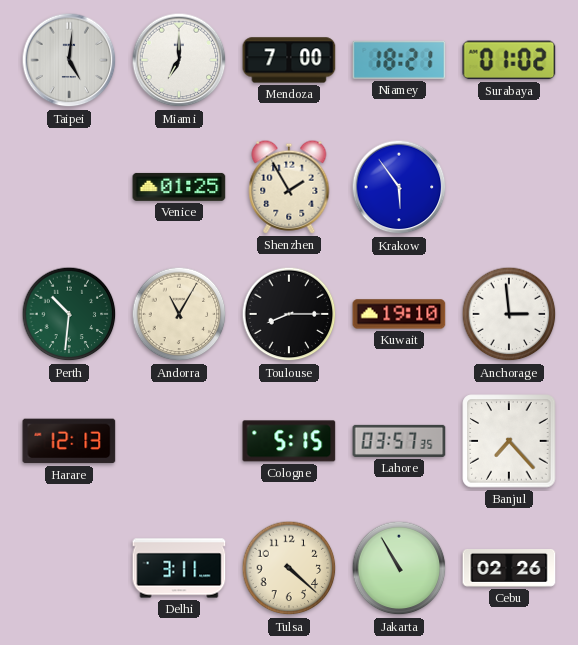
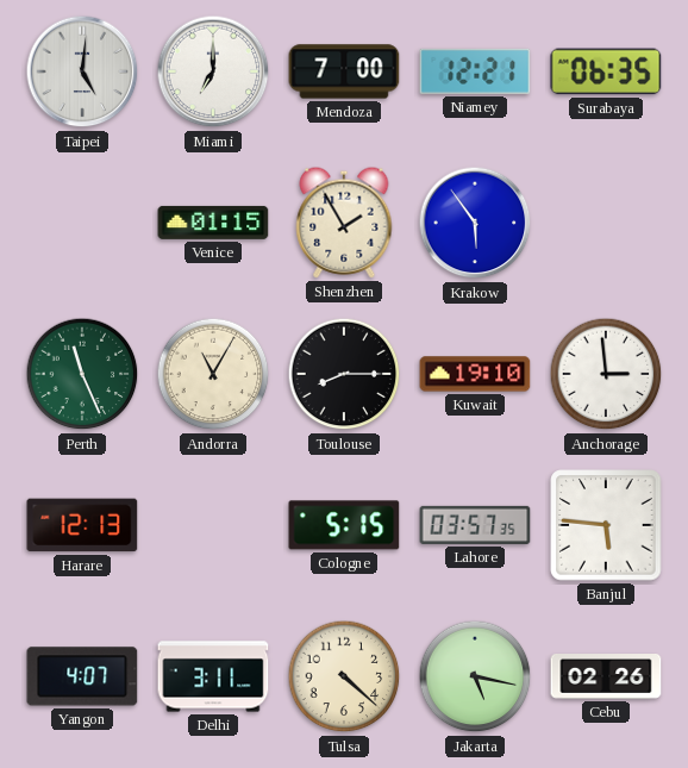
Niamey: 18:21 -> 12:21 (475, 71)
Surabaya: 01:02 -> 06:35 (606, 71)
Venice: 01:25 -> 01:15 (213, 223)
Perth: 10:31 -> 11:26 (82, 374)
Banjul: 7:23 -> 5:46 (606, 525)
Yangon: none -> 4:07 (82, 676)
Jakarta: 10:55 -> 5:17 (475, 676)
